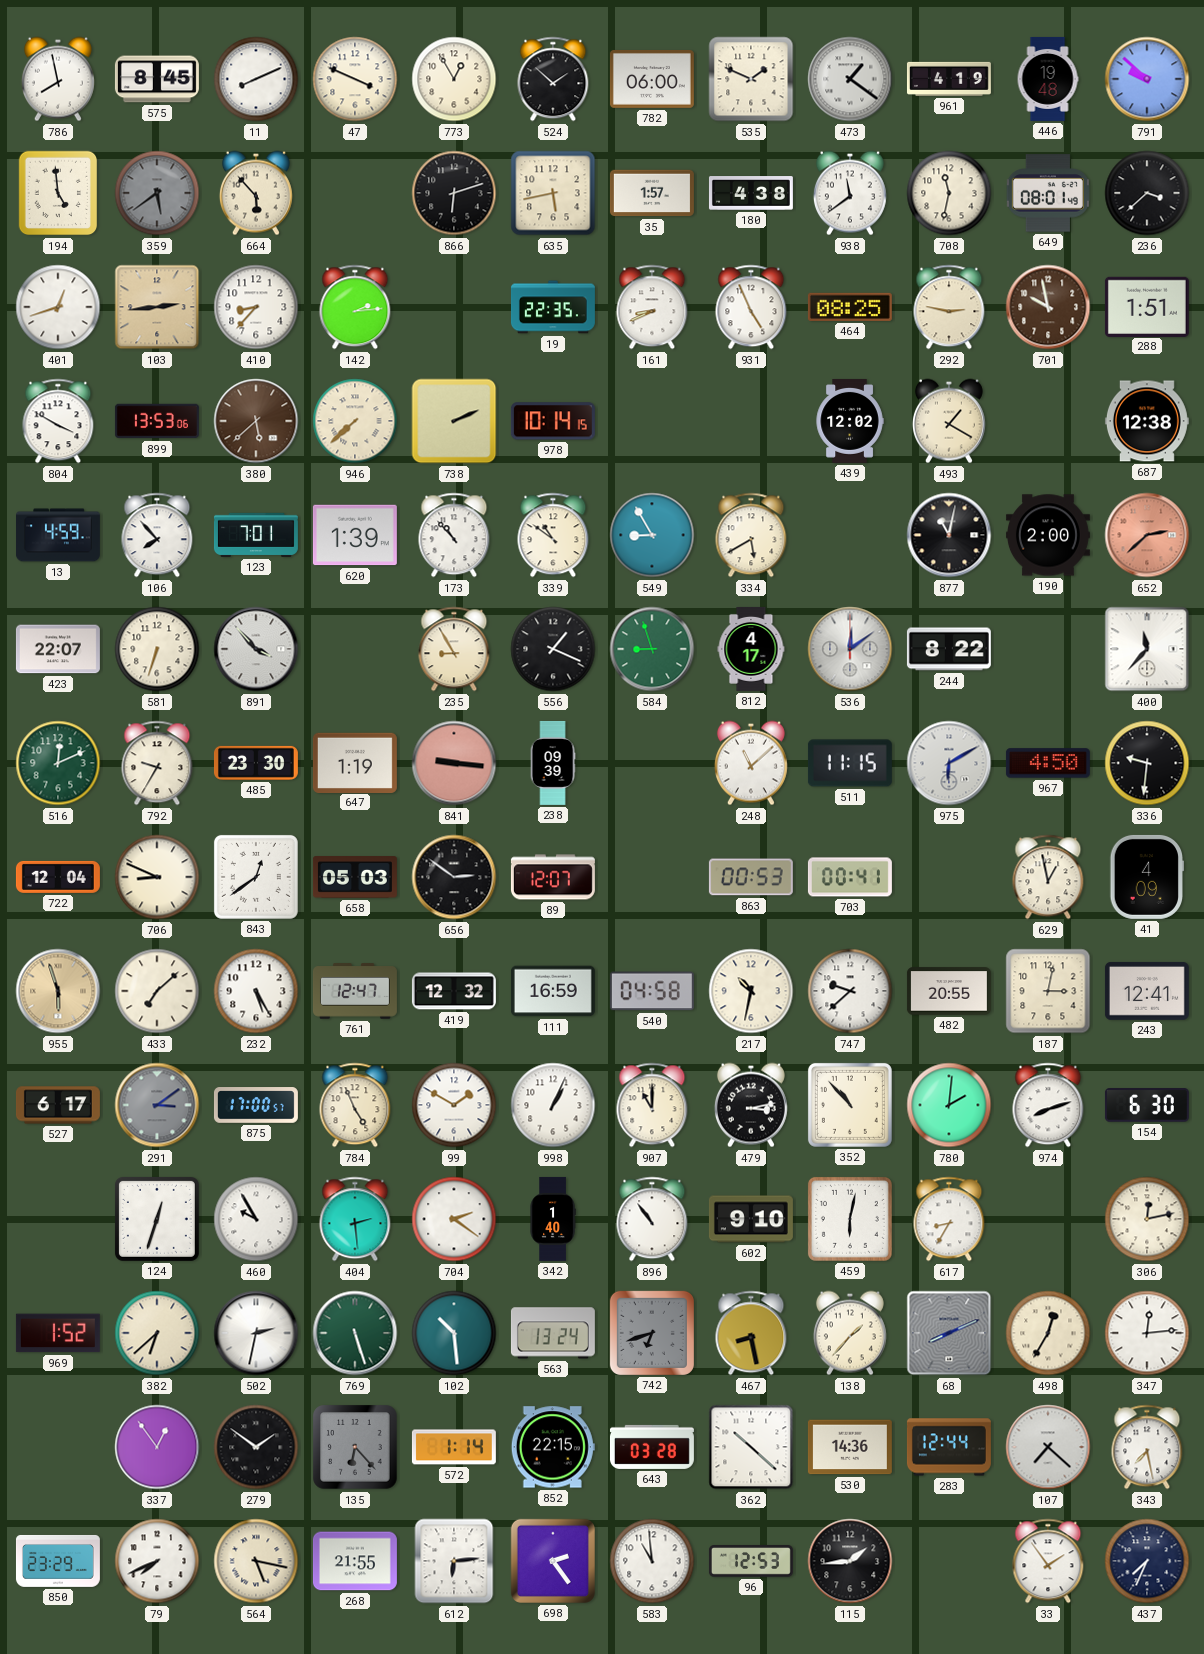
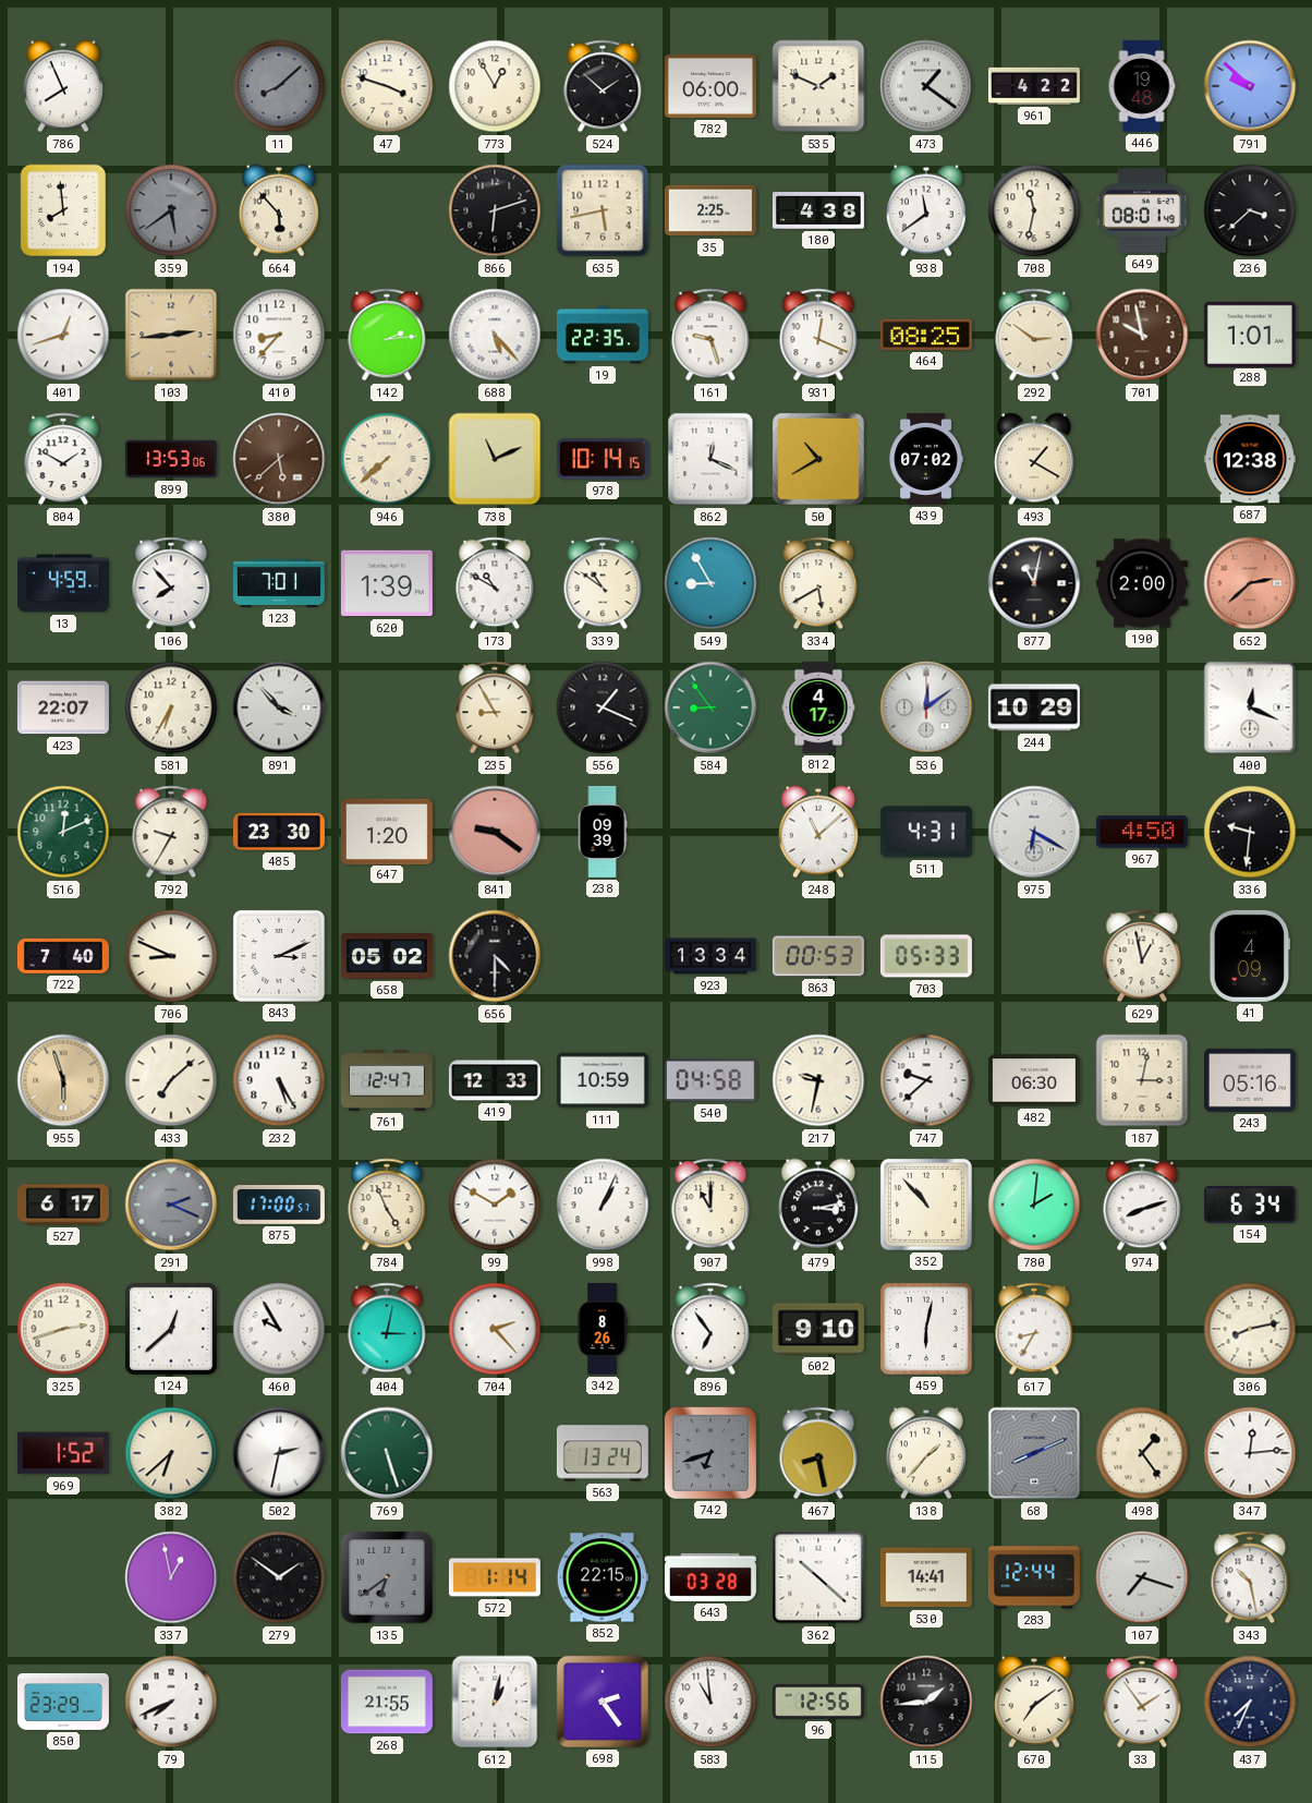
786: 7:58 -> 7:56 (63, 86)
575: 8:45 -> none (157, 79)
11: 8:11 -> 8:08 (279, 86)
11 dial: white -> grey (279, 86)
47: 3:49 -> 3:48 (387, 86)
961: 4:19 -> 4:22 (1034, 86)
194: 4:59 -> 7:59 (63, 210)
35: 1:57 -> 2:25 (710, 210)
688: none -> 5:23 (495, 335)
161: 8:41 -> 9:27 (710, 335)
931: 4:56 -> 12:19 (818, 335)
292: 2:47 -> 2:51 (1034, 335)
288: 1:51 -> 1:01 (1250, 334)
804: 3:50 -> 1:50 (63, 459)
738: 2:11 -> 11:11 (495, 459)
862: none -> 12:19 (710, 459)
50: none -> 10:40 (819, 460)
439: 12:02 -> 07:02 (926, 459)
173: 10:53 -> 10:50 (495, 583)
581: 6:33 -> 6:35 (171, 707)
584: 8:57 -> 8:54 (710, 707)
244: 8:22 -> 10:29 (1034, 707)
400: 11:37 -> 12:19 (1250, 707)
647: 1:19 -> 1:20 (387, 831)
841: 9:16 -> 9:21 (495, 832)
511: 11:15 -> 4:31 (926, 832)
975: 6:10 -> 6:20 (1034, 832)
722: 12:04 -> 7:40 (63, 956)
843: 12:39 -> 3:11 (279, 956)
658: 05:03 -> 05:02 (387, 956)
656: 2:51 -> 4:30 (495, 956)
89: 12:07 -> none (553, 877)
923: none -> 13:34 (710, 956)
703: 00:41 -> 05:33 (926, 956)
419: 12:32 -> 12:33 (495, 1080)
111: 16:59 -> 10:59 (603, 1080)
217: 10:32 -> 9:32 (818, 1080)
482: 20:55 -> 06:30 (1034, 1080)
243: 12:41 -> 05:16 (1250, 1080)
291: 3:09 -> 2:19 (171, 1205)
154: 6:30 -> 6:34 (1250, 1205)
325: none -> 2:42 (63, 1329)
124: 12:33 -> 12:38 (171, 1329)
404: 2:29 -> 3:02 (387, 1329)
704: 2:21 -> 2:23 (495, 1329)
342: 1:40 -> 8:26 (603, 1329)
896: 10:54 -> 6:54 (710, 1329)
306: 12:13 -> 8:13 (1250, 1329)
102: 10:29 -> none (454, 1333)
498: 12:35 -> 1:24 (1142, 1453)
337: 12:54 -> 12:58 (171, 1577)
135: 6:23 -> 6:39 (387, 1577)
530: 14:36 -> 14:41 (926, 1577)
107: 7:22 -> 7:18 (1142, 1577)
343: 7:28 -> 10:28 (1250, 1577)
564: 5:17 -> none (256, 1561)
612: 6:14 -> 1:02 (495, 1702)
96: 12:53 -> 12:56 (818, 1703)
670: none -> 7:09 (1034, 1702)
